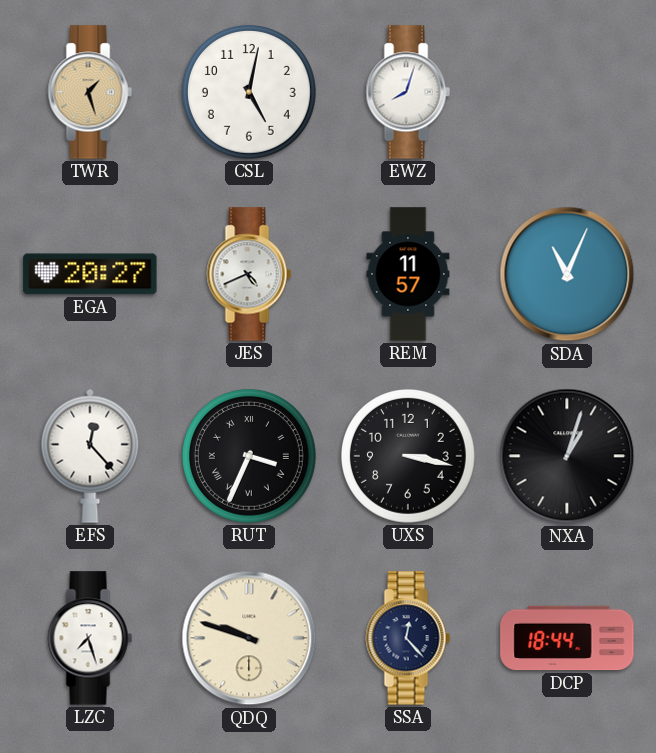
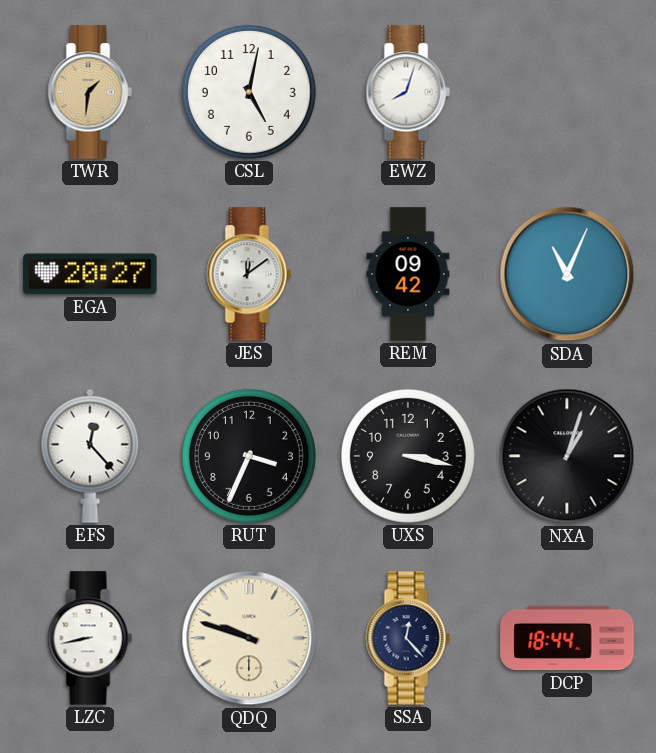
TWR: 1:27 -> 1:31 (90, 92)
JES: 4:41 -> 12:09 (249, 274)
REM: 11:57 -> 09:42 (408, 274)
RUT numerals: Roman -> Arabic (249, 456)
LZC: 7:27 -> 8:43 (90, 638)
